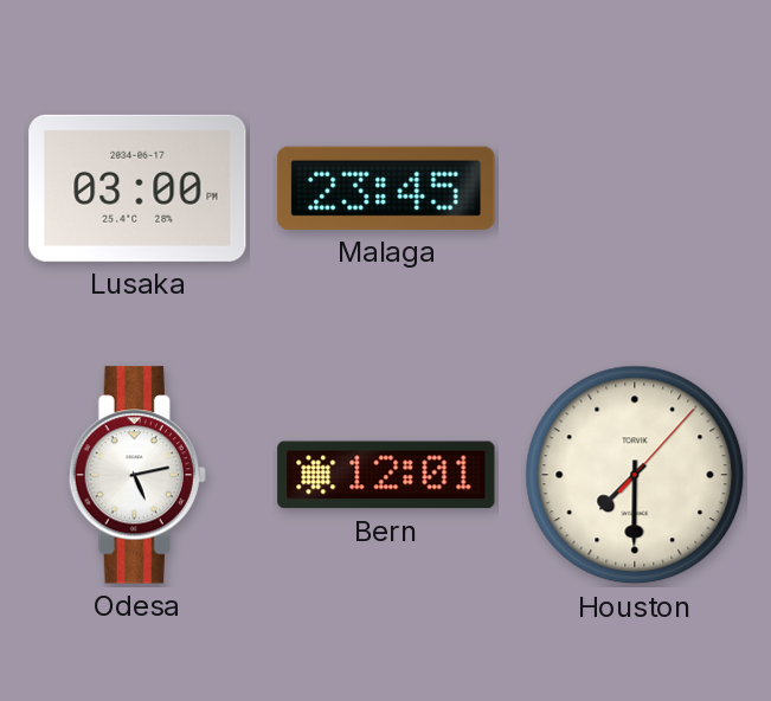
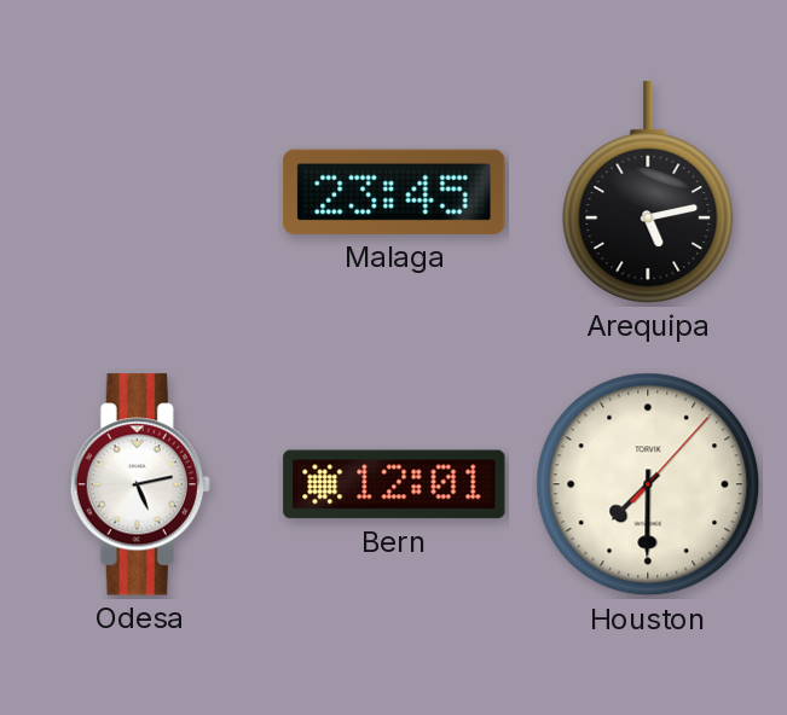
Lusaka: 03:00 -> none (137, 188)
Arequipa: none -> 5:13 (648, 192)
